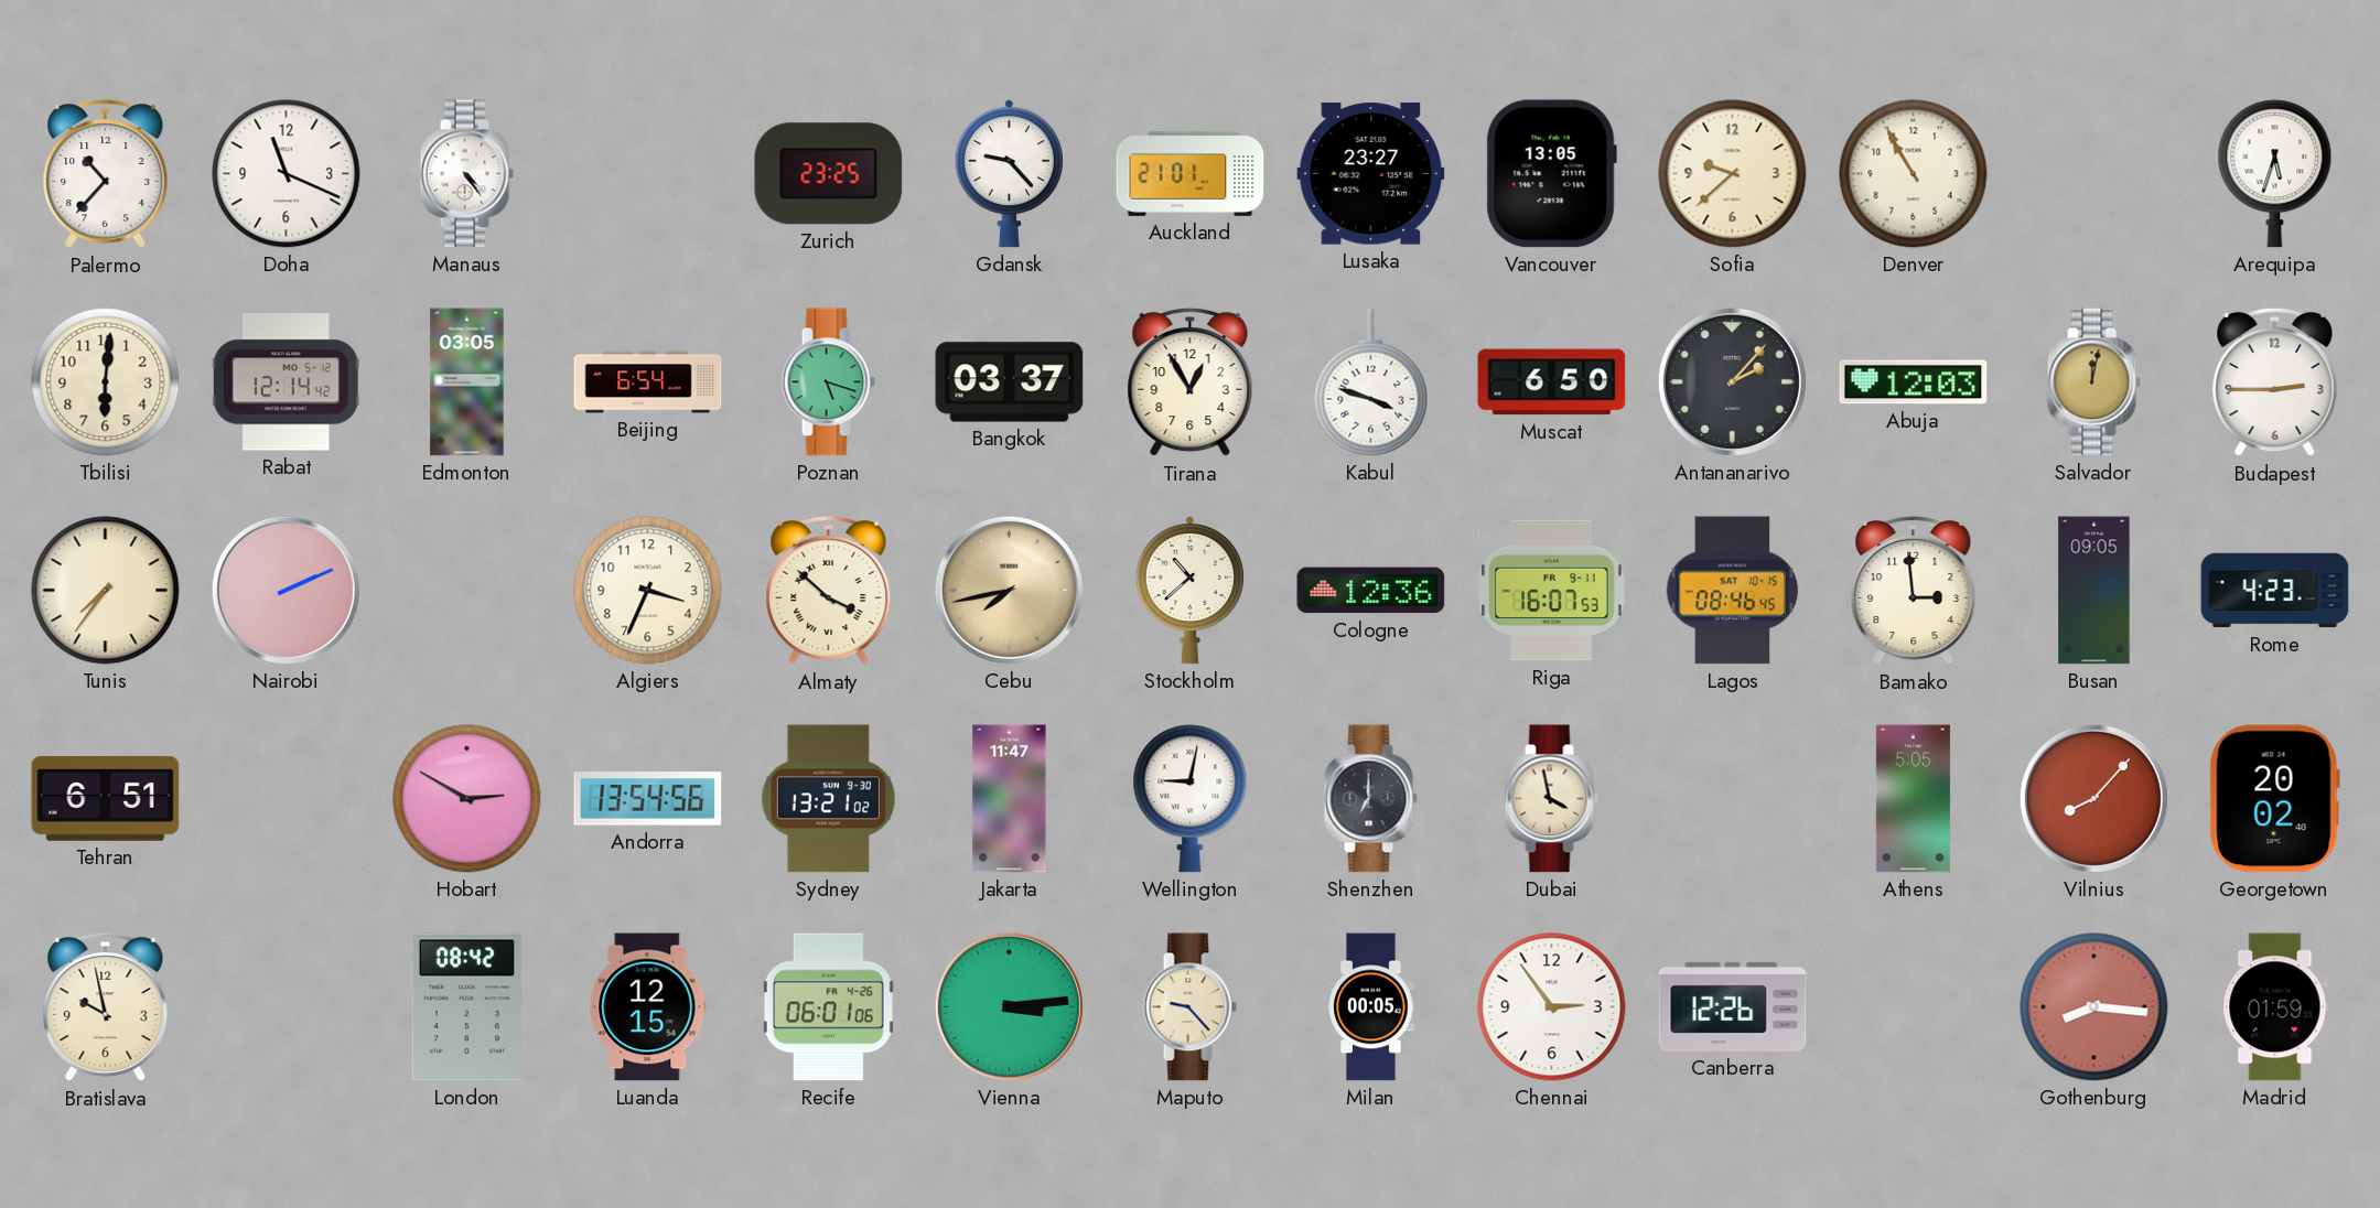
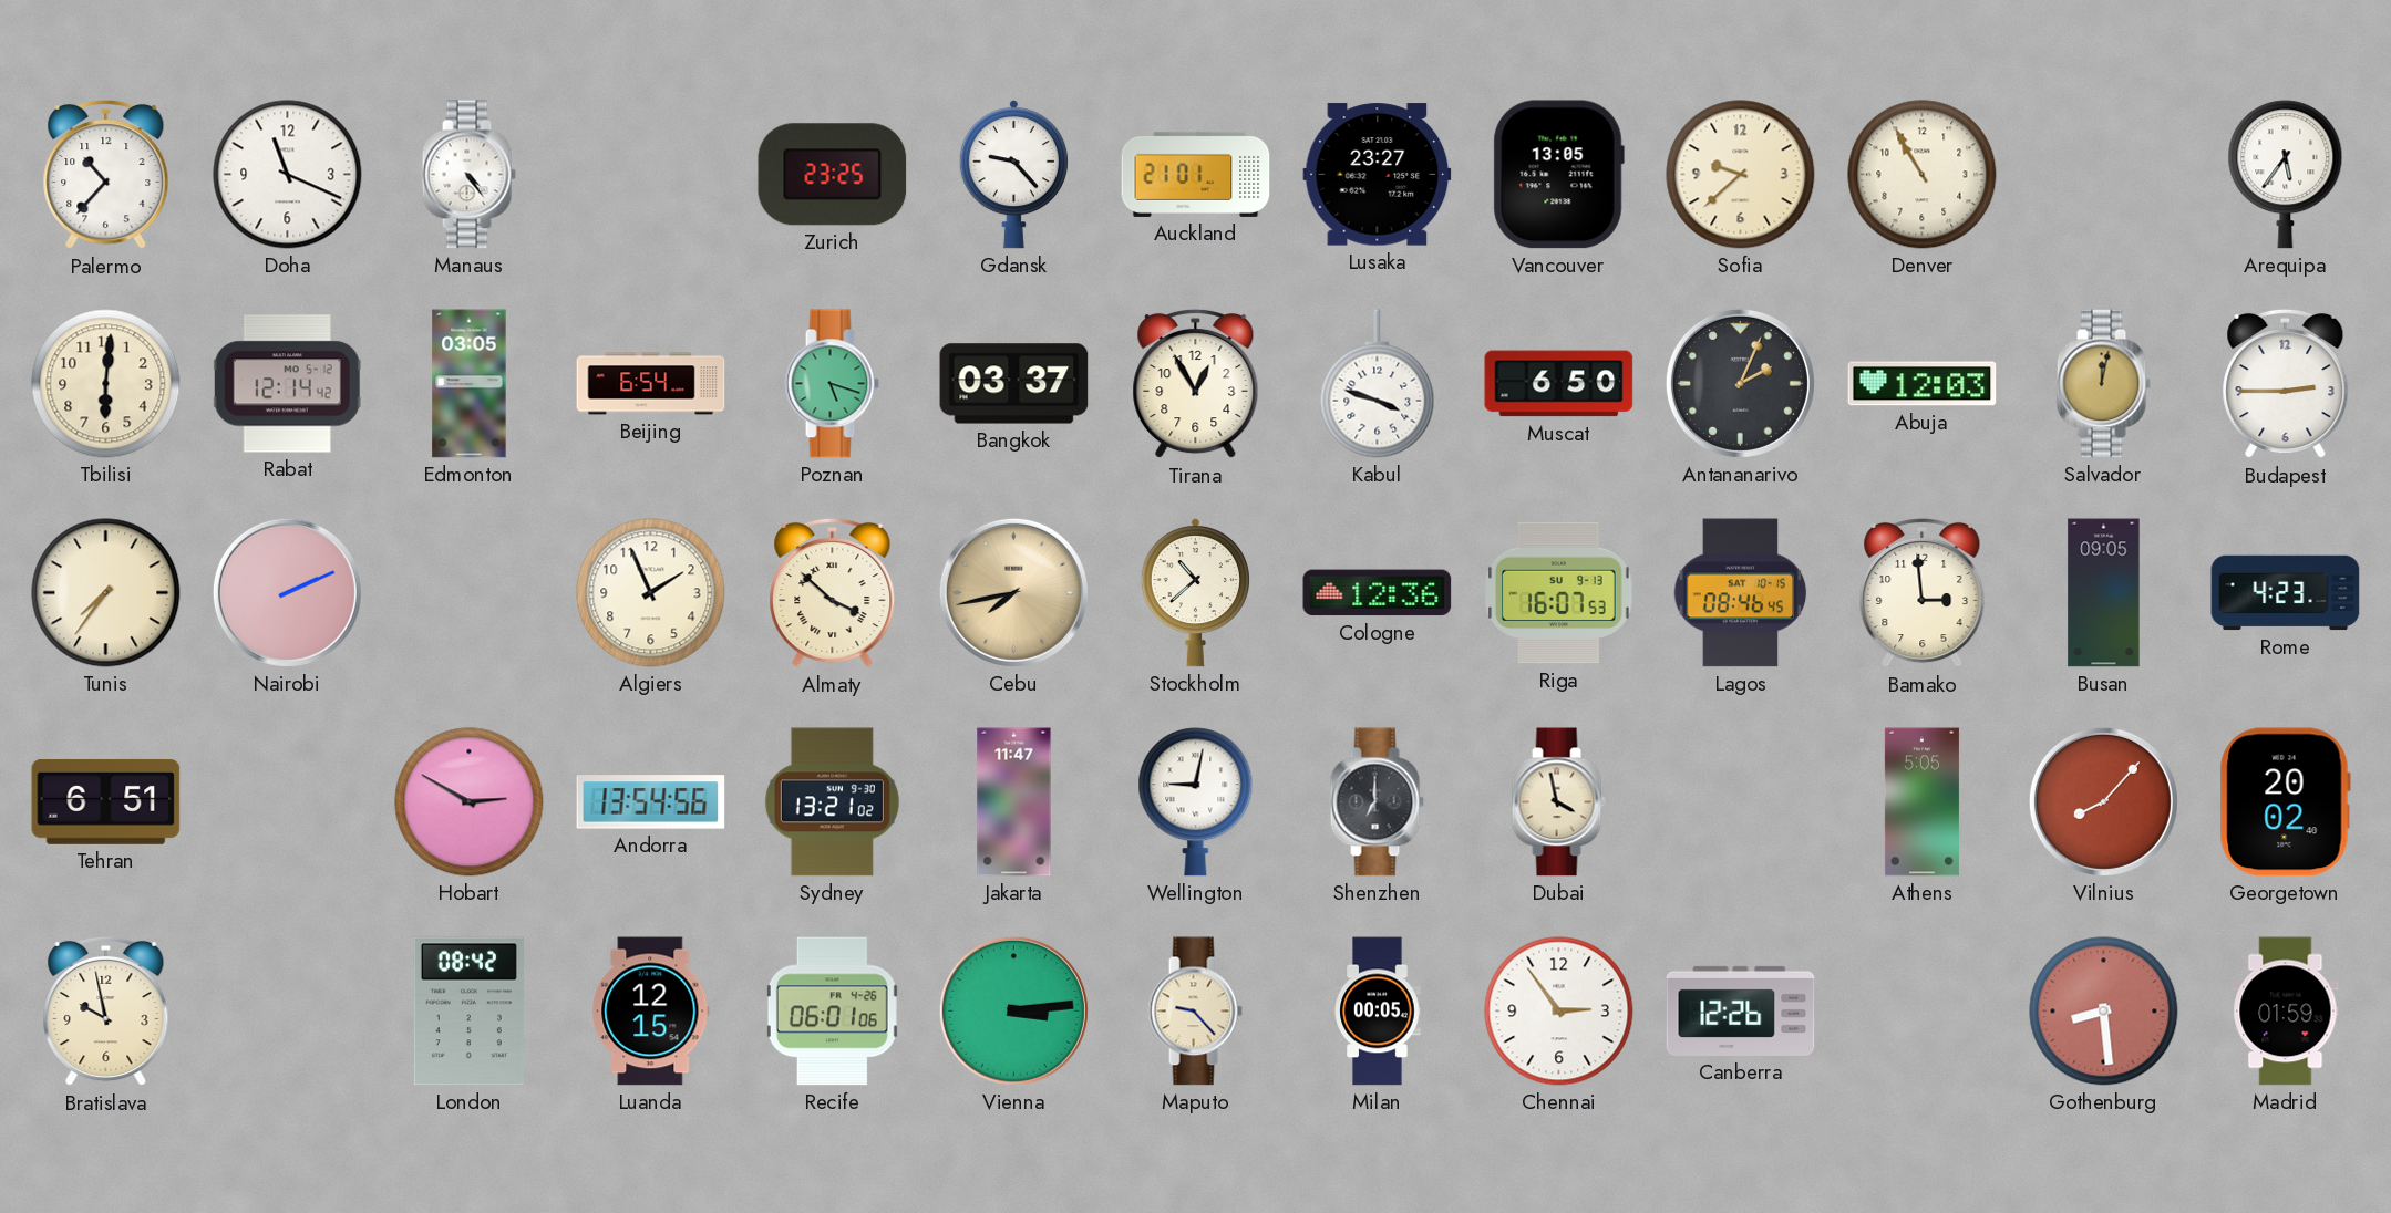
Arequipa: 5:33 -> 5:36 (2286, 175)
Antananarivo: 2:07 -> 2:04 (1740, 383)
Algiers: 3:34 -> 1:56 (651, 593)
Riga date: FR 9-11 -> SU 9-13 (1559, 593)
Gothenburg: 8:16 -> 8:29 (2104, 1012)
